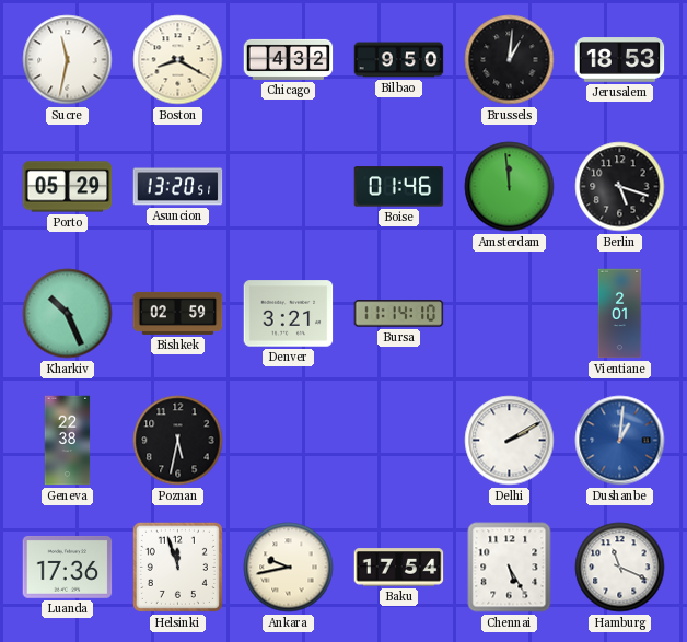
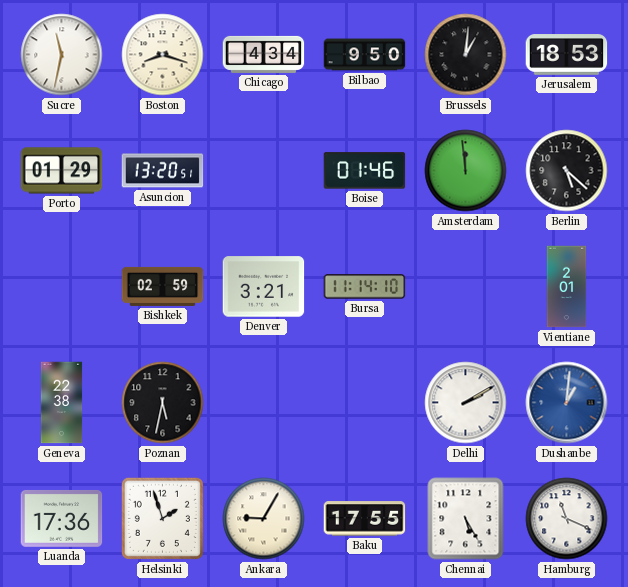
Boston: 8:20 -> 8:18 (163, 55)
Chicago: 4:32 -> 4:34 (264, 54)
Porto: 05:29 -> 01:29 (62, 171)
Berlin: 5:18 -> 5:22 (567, 171)
Kharkiv: 10:26 -> none (68, 314)
Helsinki: 11:57 -> 1:57 (162, 518)
Ankara: 9:43 -> 9:05 (264, 519)
Baku: 17:54 -> 17:55 (365, 519)
